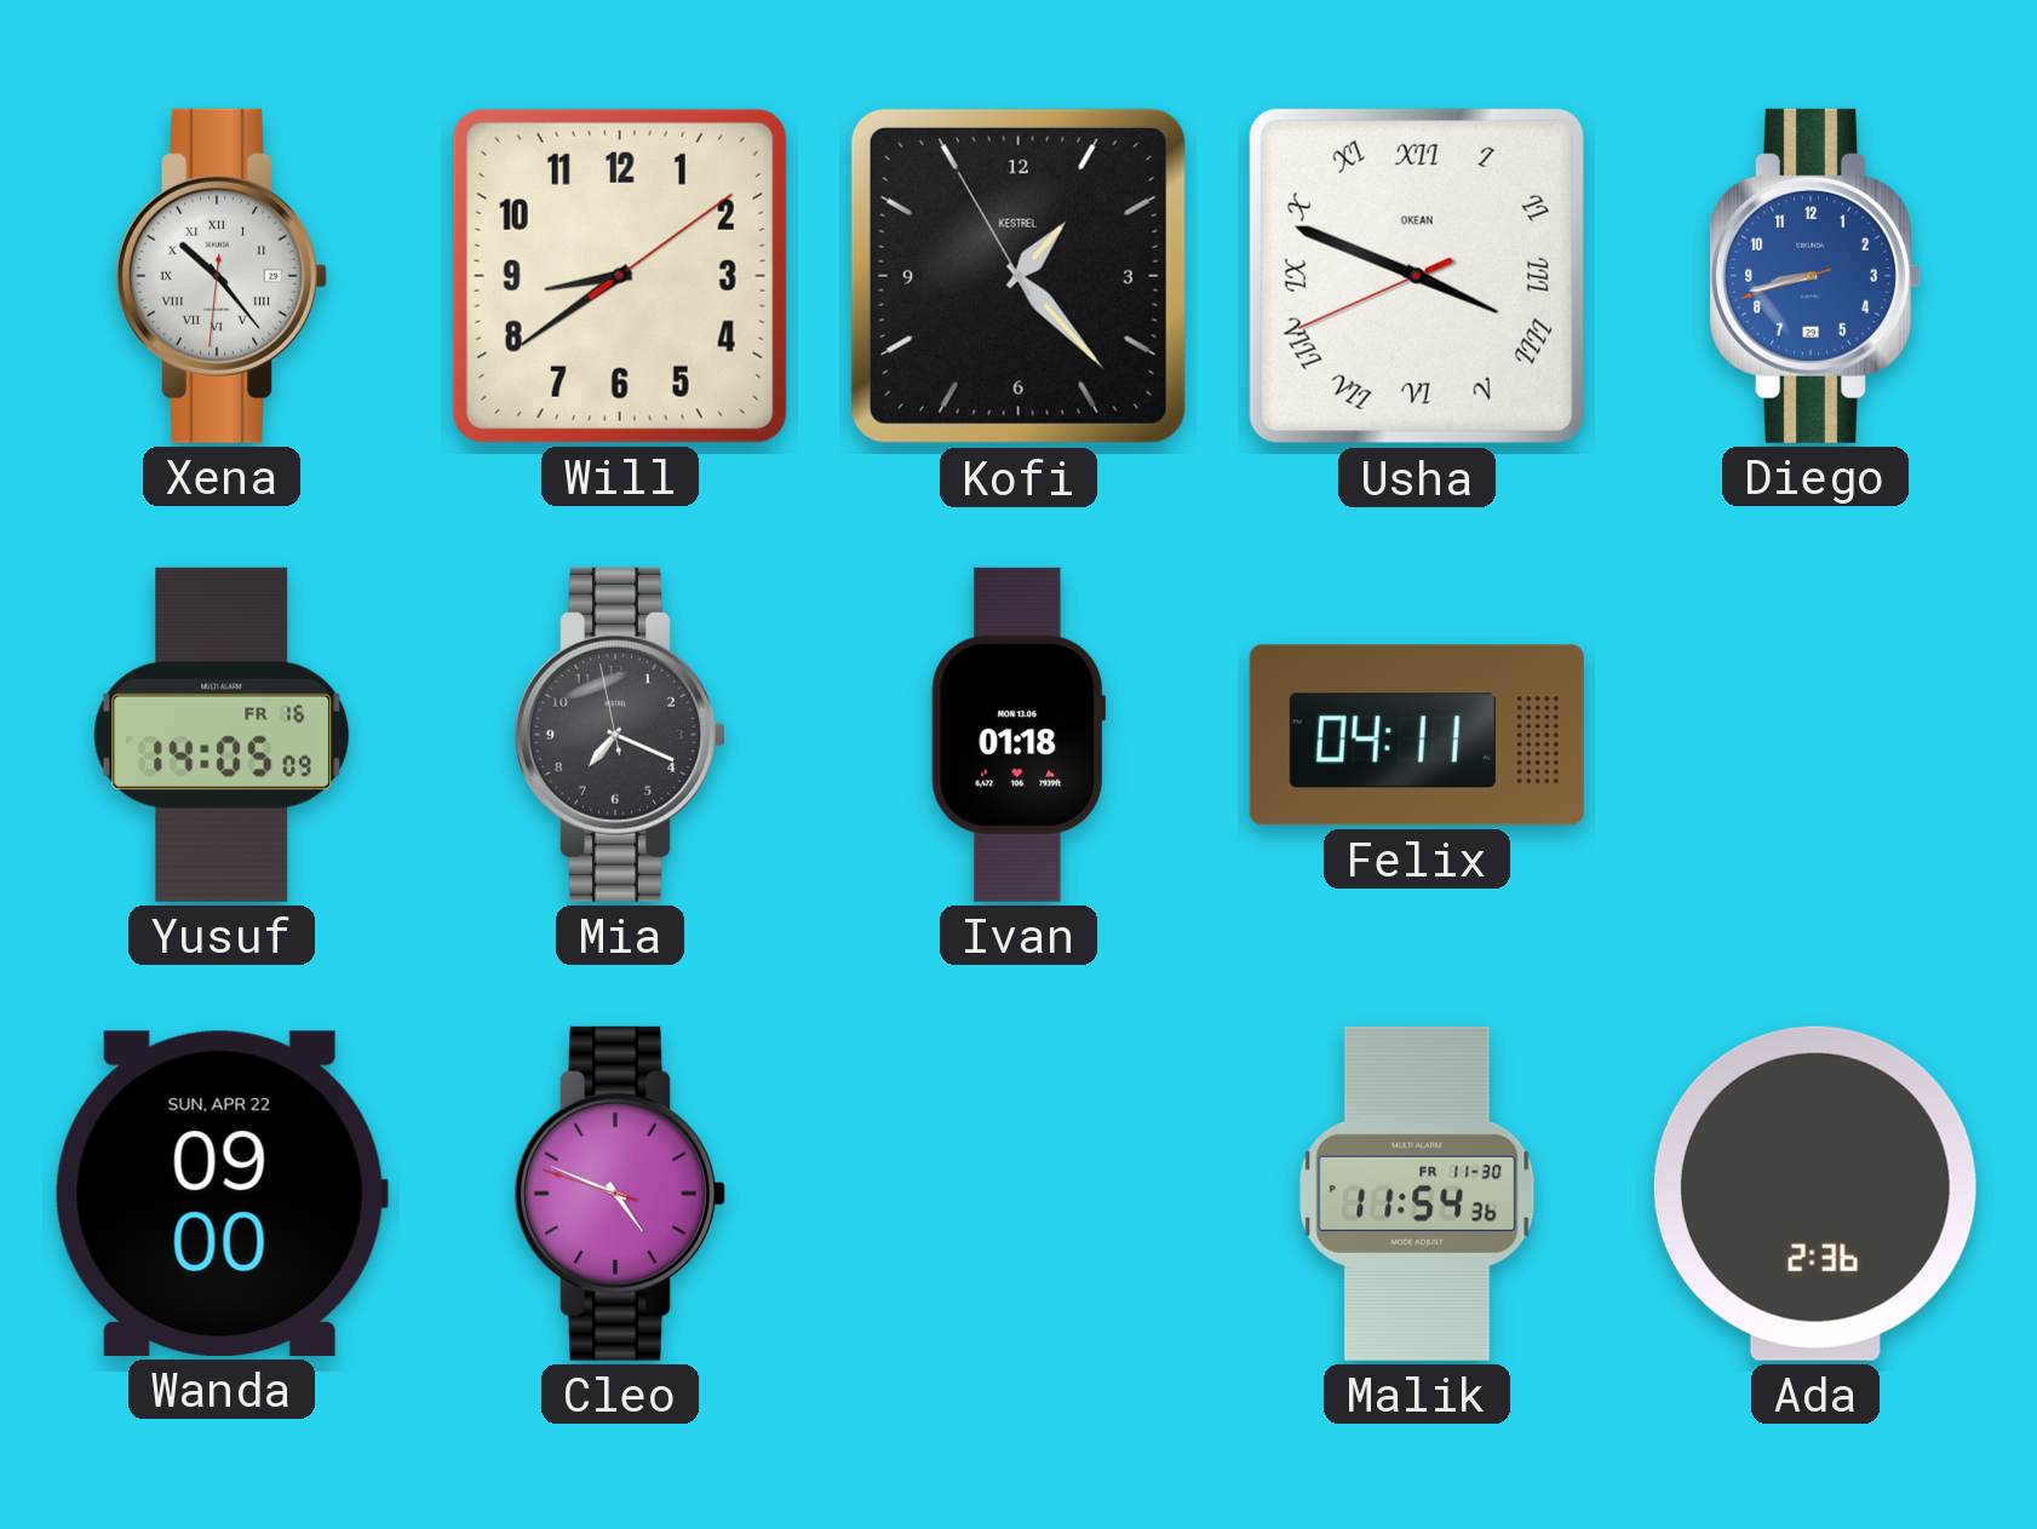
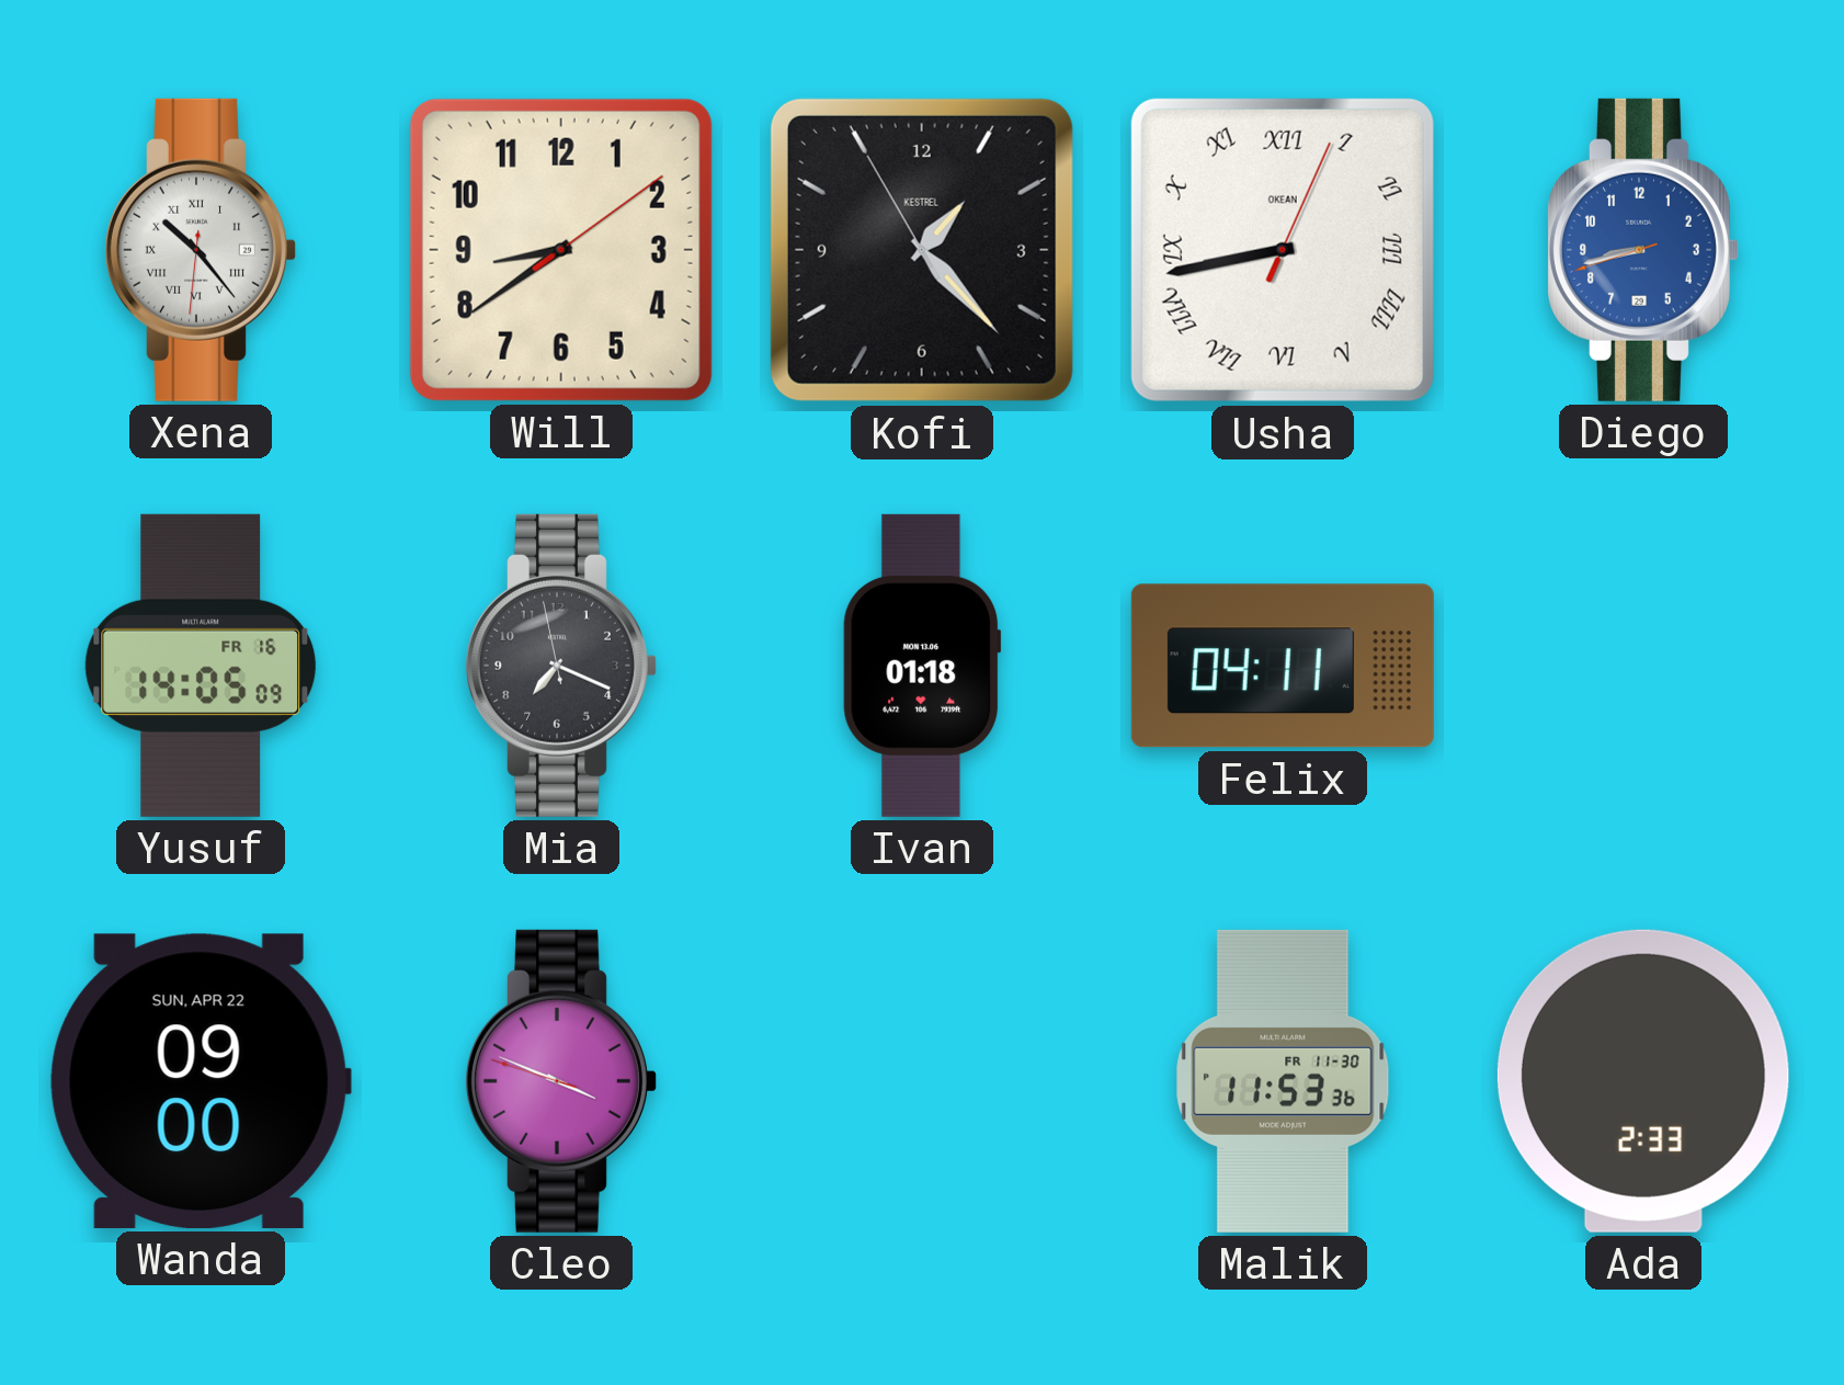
Usha: 3:48 -> 8:43 (1283, 250)
Cleo: 4:48 -> 3:48 (560, 1081)
Malik: 11:54 -> 11:53 (1283, 1081)
Ada: 2:36 -> 2:33 (1643, 1081)
